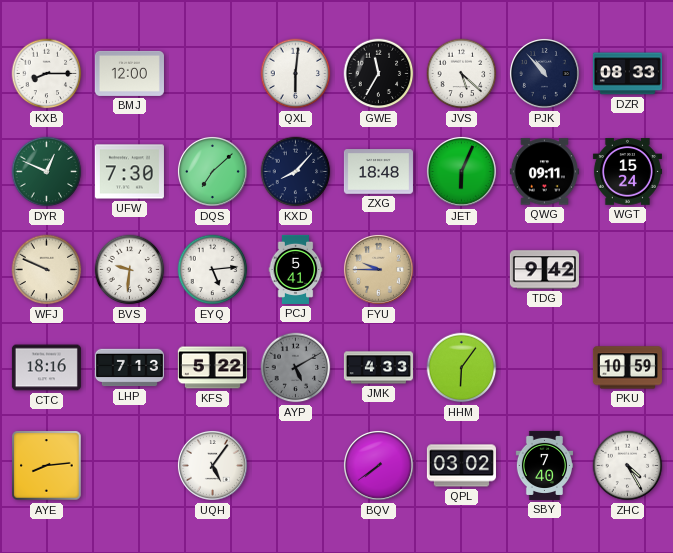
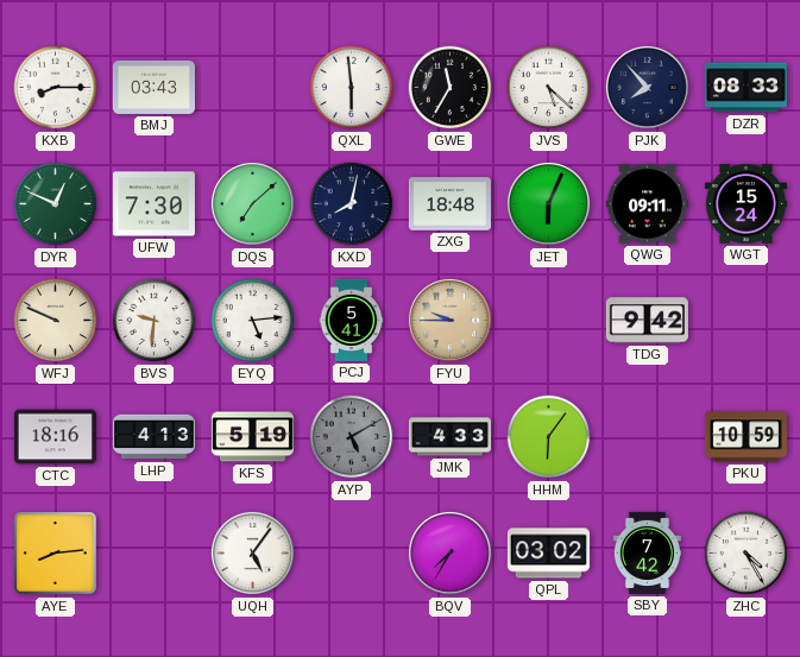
BMJ: 12:00 -> 03:43 (153, 87)
QXL: 6:01 -> 5:59 (352, 88)
PJK: 10:53 -> 7:53 (647, 87)
KXD: 8:07 -> 8:02 (352, 204)
LHP: 7:13 -> 4:13 (153, 437)
KFS: 5:22 -> 5:19 (252, 437)
BQV: 7:39 -> 7:35 (449, 552)
SBY: 7:40 -> 7:42 (647, 552)
